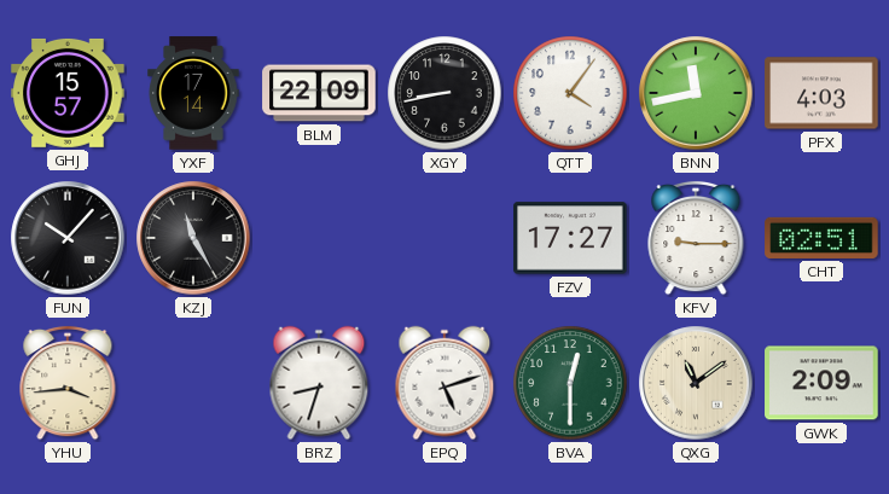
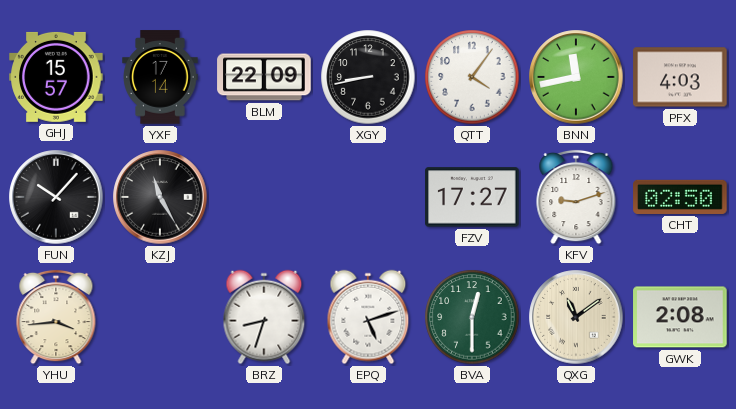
KFV: 9:15 -> 9:12 (576, 197)
CHT: 02:51 -> 02:50 (680, 197)
GWK: 2:09 -> 2:08 (680, 317)
